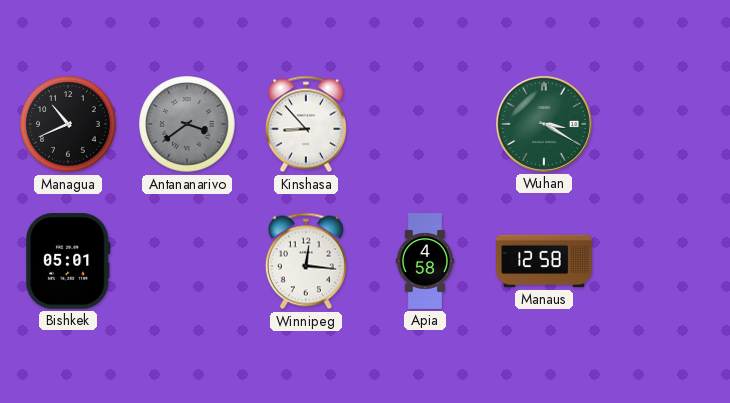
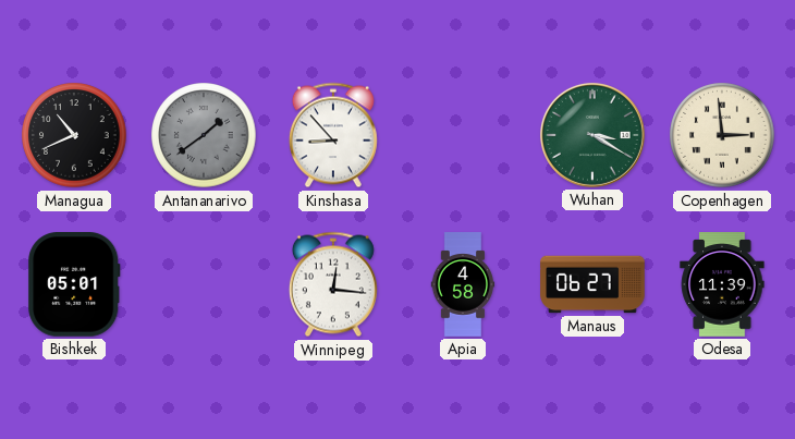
Antananarivo: 3:39 -> 1:39 (204, 135)
Copenhagen: none -> 2:59 (722, 135)
Manaus: 12:58 -> 06:27 (592, 284)
Odesa: none -> 11:39 (722, 284)
